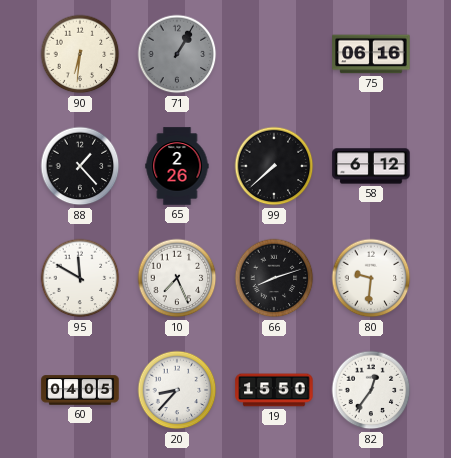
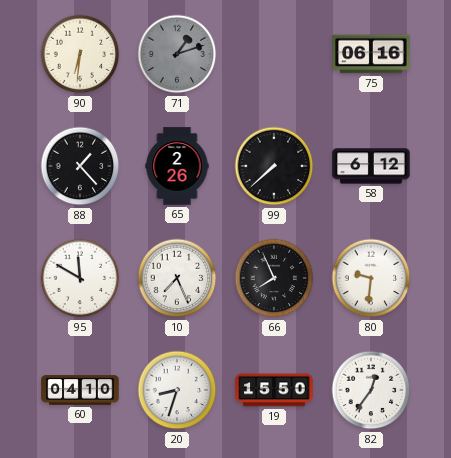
71: 1:05 -> 1:12 (177, 54)
66: 8:12 -> 7:56 (274, 278)
60: 04:05 -> 04:10 (80, 390)
20: 8:37 -> 8:33 (177, 390)
